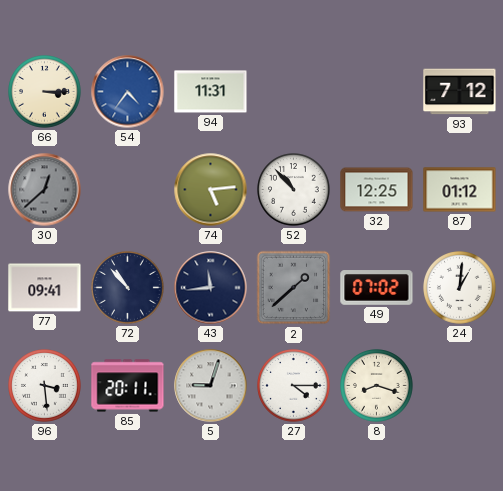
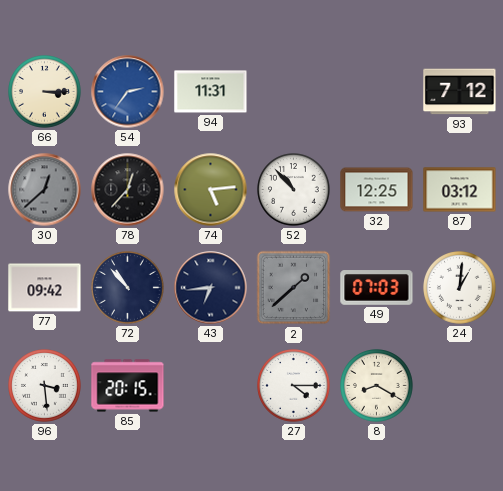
54: 4:36 -> 2:36 (128, 92)
78: none -> 12:37 (128, 190)
87: 01:12 -> 03:12 (460, 190)
77: 09:41 -> 09:42 (45, 288)
43: 11:44 -> 6:44 (211, 288)
49: 07:02 -> 07:03 (377, 288)
85: 20:11 -> 20:15 (128, 386)
5: 9:03 -> none (211, 386)
8: 8:18 -> 8:20 (377, 386)
